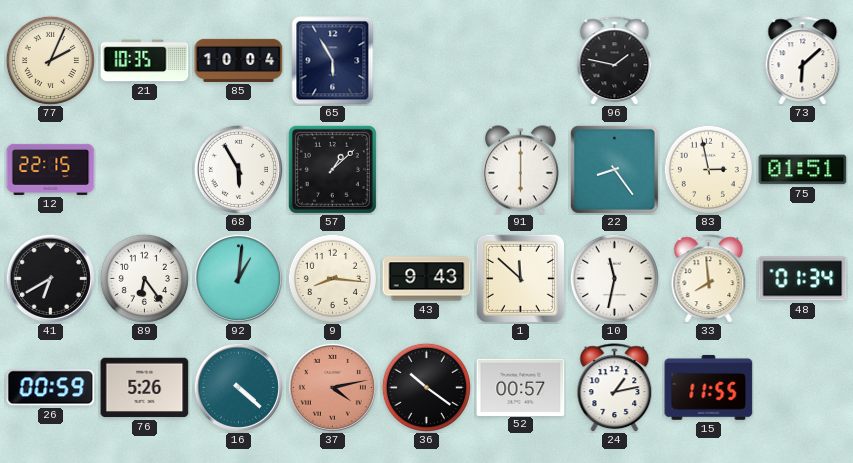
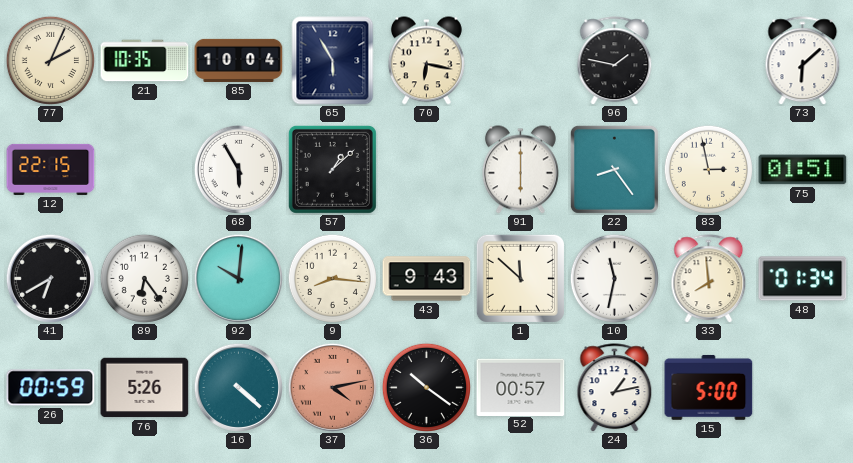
70: none -> 6:17 (426, 61)
92: 1:01 -> 10:01 (238, 278)
15: 11:55 -> 5:00 (709, 387)
